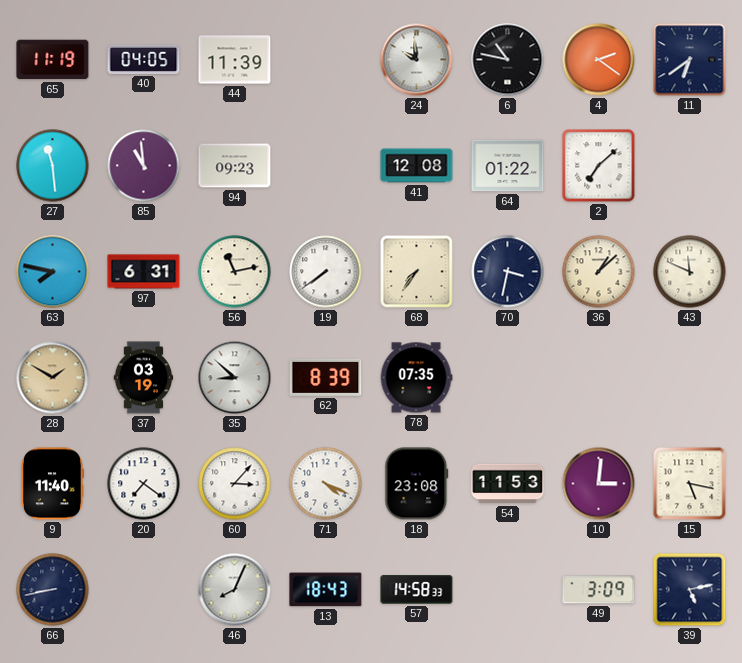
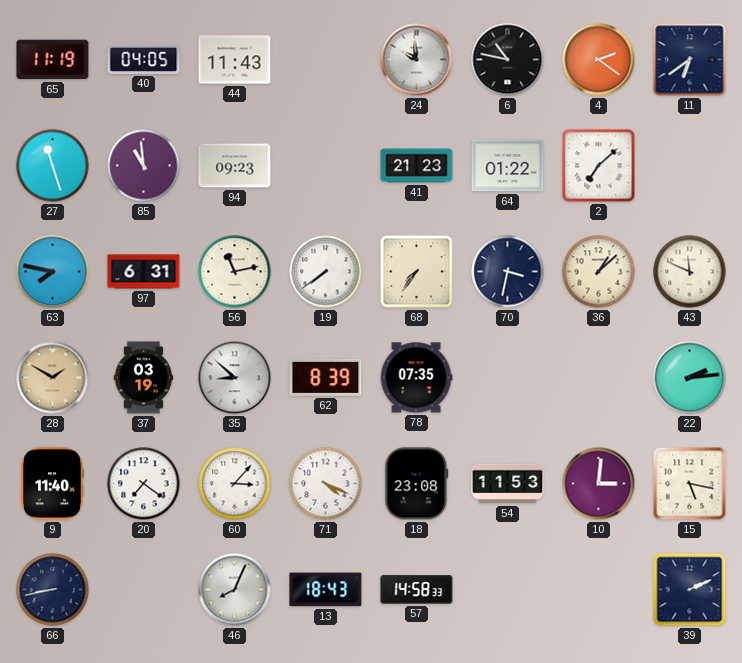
44: 11:39 -> 11:43 (235, 60)
27: 11:29 -> 11:27 (53, 166)
41: 12:08 -> 21:23 (417, 166)
22: none -> 2:14 (690, 378)
49: 3:09 -> none (599, 590)
39: 5:13 -> 2:11 (690, 590)
